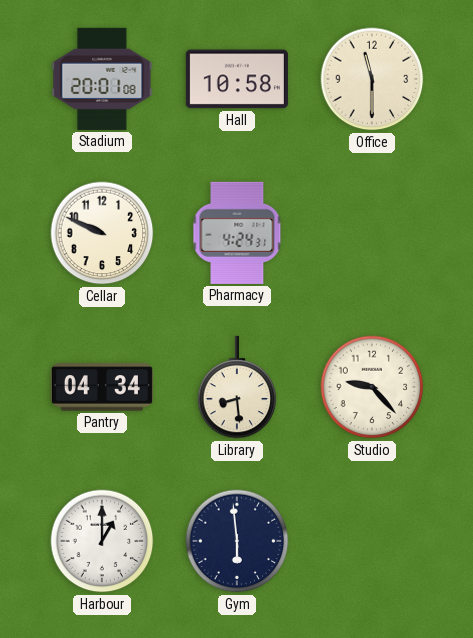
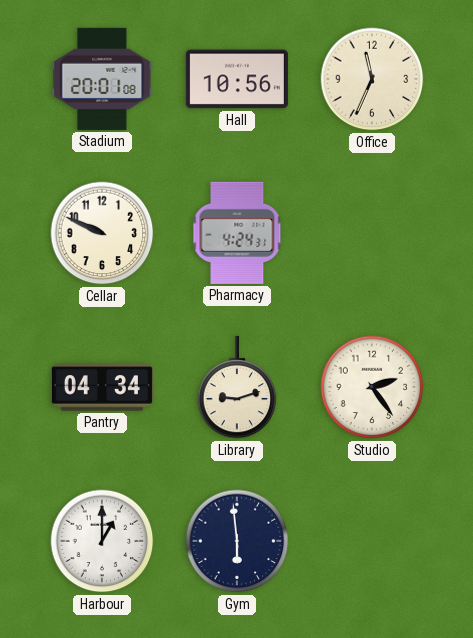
Hall: 10:58 -> 10:56 (237, 79)
Office: 11:30 -> 11:34 (372, 79)
Library: 8:29 -> 9:12 (237, 387)
Studio: 9:23 -> 2:24 (372, 387)
